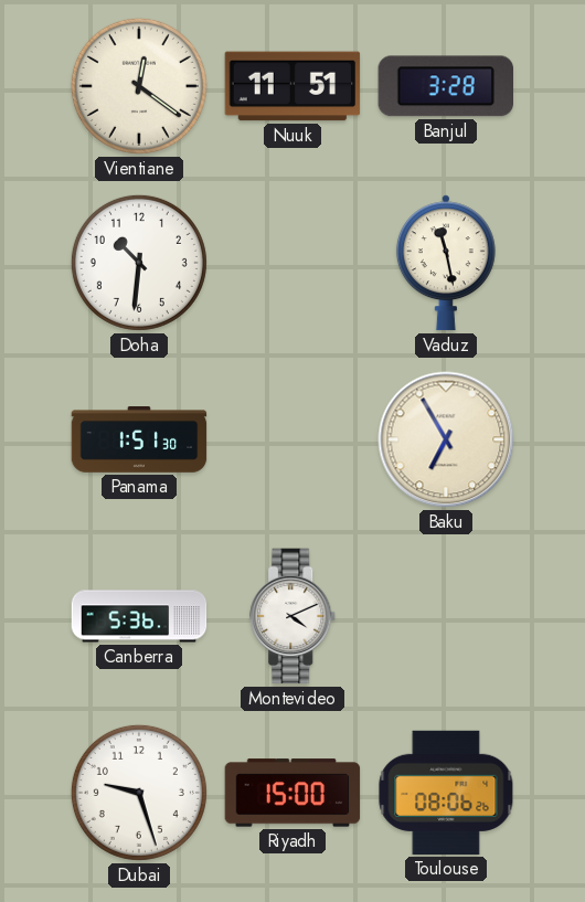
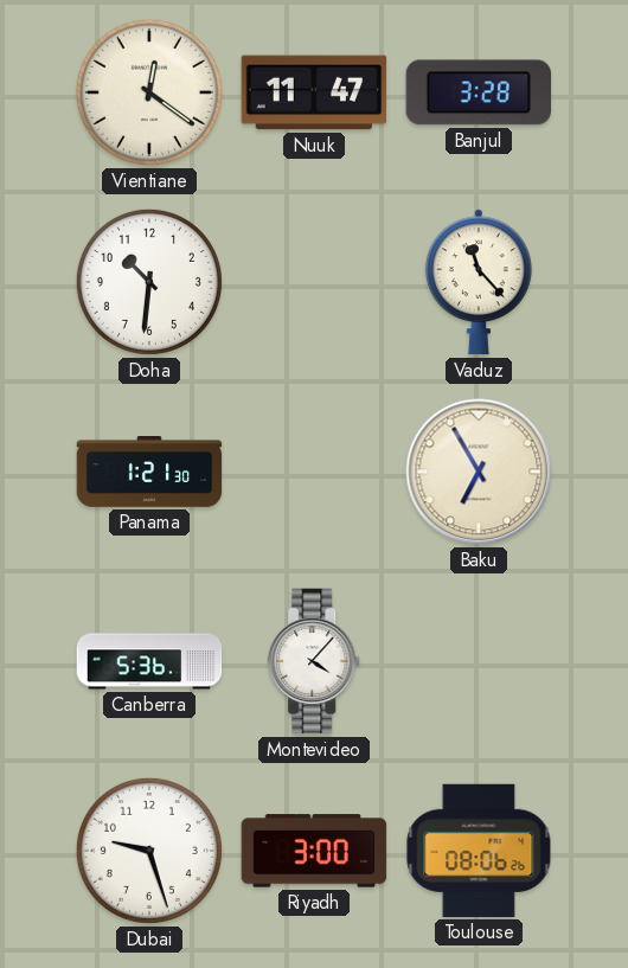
Nuuk: 11:51 -> 11:47 (314, 92)
Vaduz: 11:28 -> 11:23 (479, 282)
Panama: 1:51 -> 1:21 (149, 473)
Montevideo: 4:11 -> 4:07 (315, 661)
Riyadh: 15:00 -> 3:00 (314, 851)
